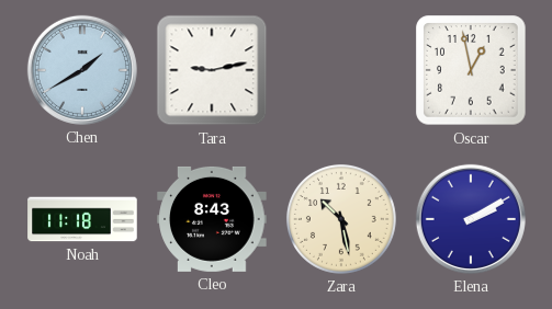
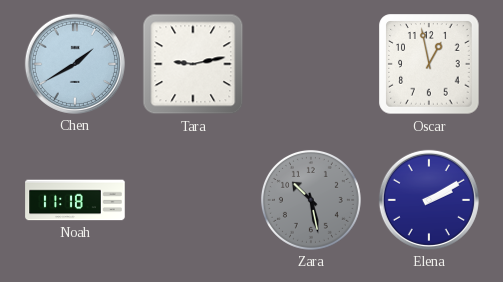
Cleo: 8:43 -> none (212, 219)
Zara dial: cream -> grey (311, 200)
